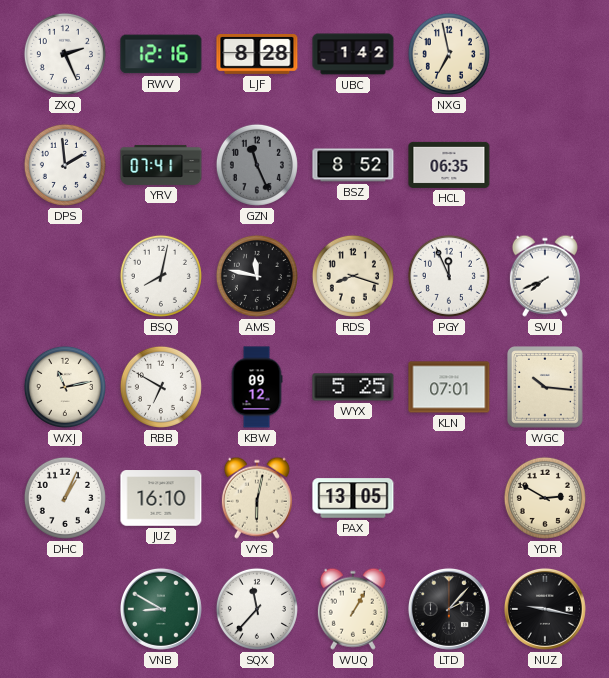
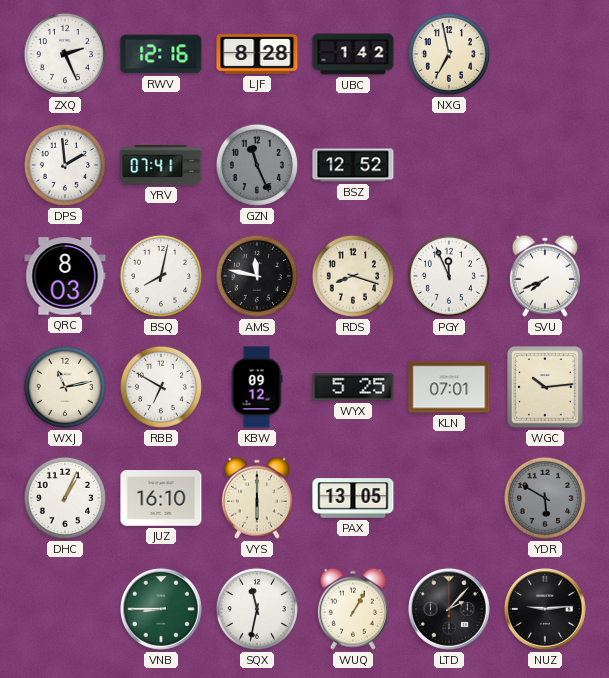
BSZ: 8:52 -> 12:52 (353, 165)
HCL: 06:35 -> none (449, 165)
QRC: none -> 8:03 (65, 276)
WGC: 10:16 -> 10:14 (546, 387)
VYS: 6:02 -> 6:00 (257, 498)
YDR: 2:50 -> 5:50 (545, 498)
YDR dial: cream -> grey (545, 498)
VNB: 8:50 -> 8:45 (161, 609)
SQX: 11:37 -> 11:32 (257, 609)
NUZ: 9:17 -> 9:14 (545, 609)
